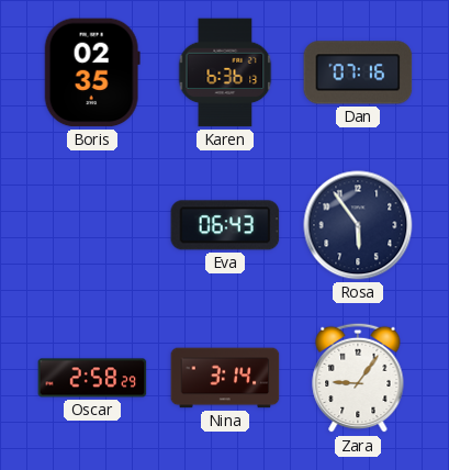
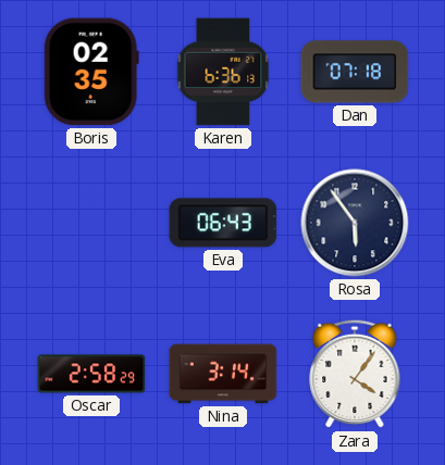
Dan: 07:16 -> 07:18 (355, 72)
Zara: 9:06 -> 4:06 (355, 374)
